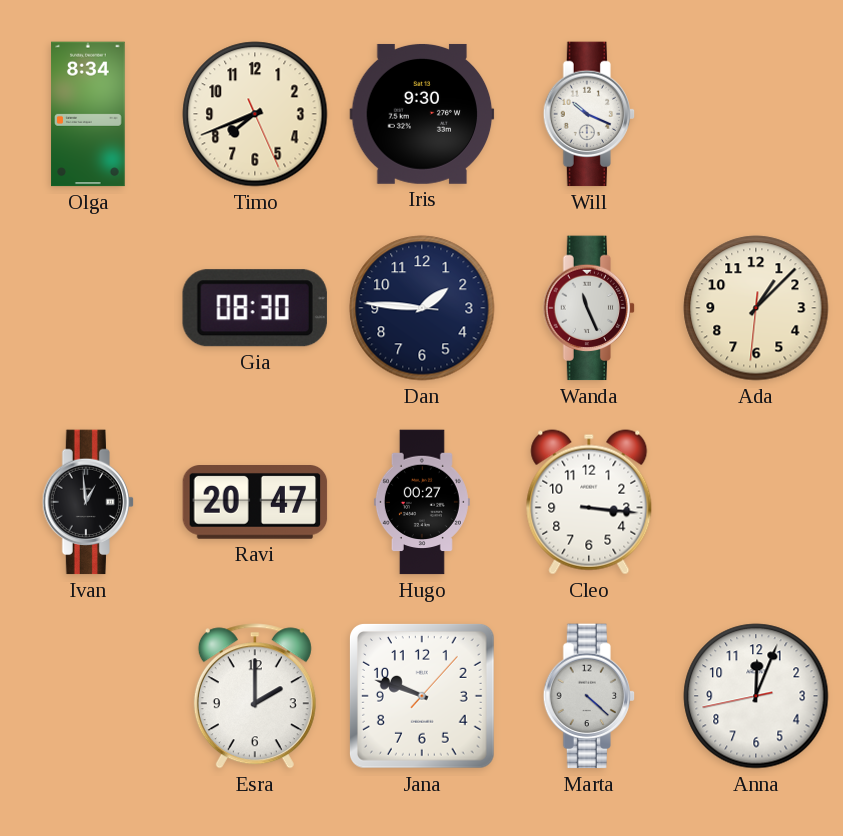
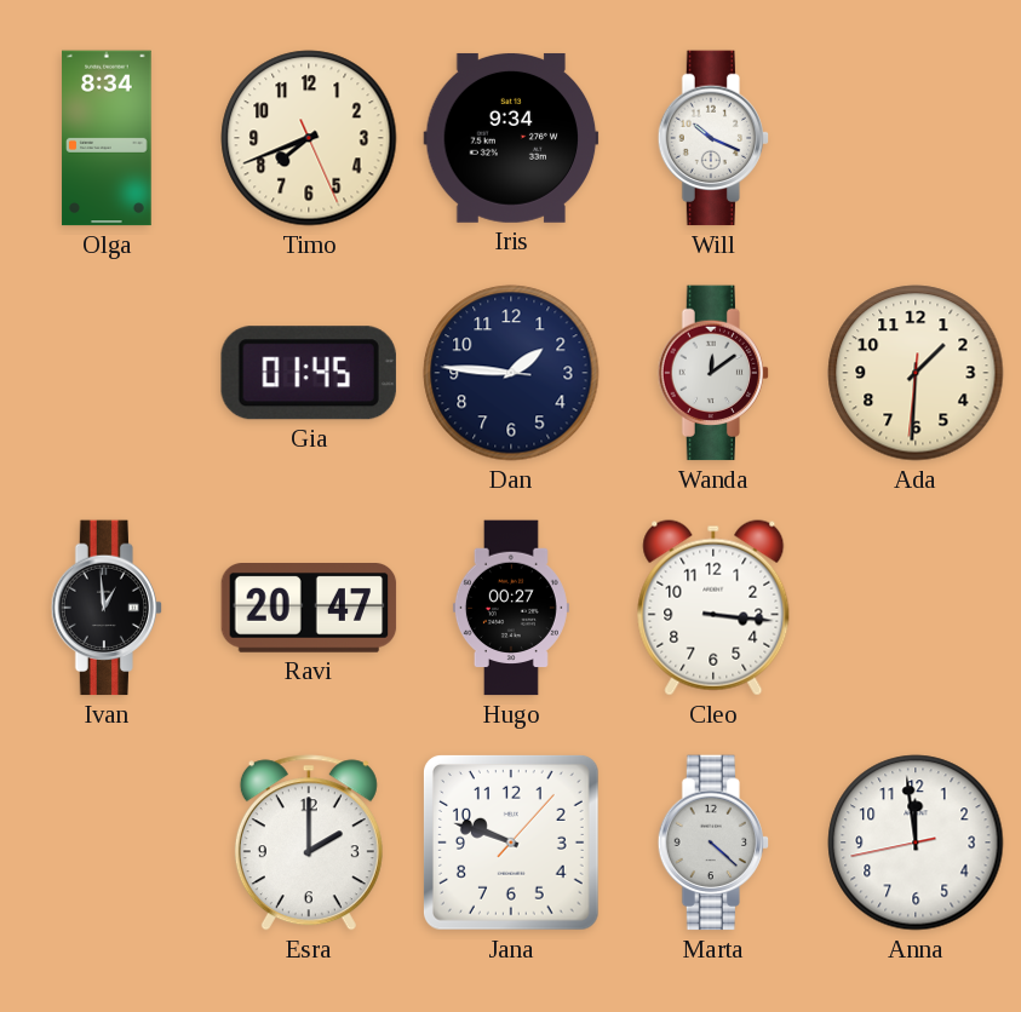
Iris: 9:30 -> 9:34 (511, 138)
Gia: 08:30 -> 01:45 (309, 373)
Wanda: 11:26 -> 12:09 (713, 373)
Ada: 1:07 -> 1:30 (916, 373)
Anna: 12:03 -> 11:58 (916, 843)
